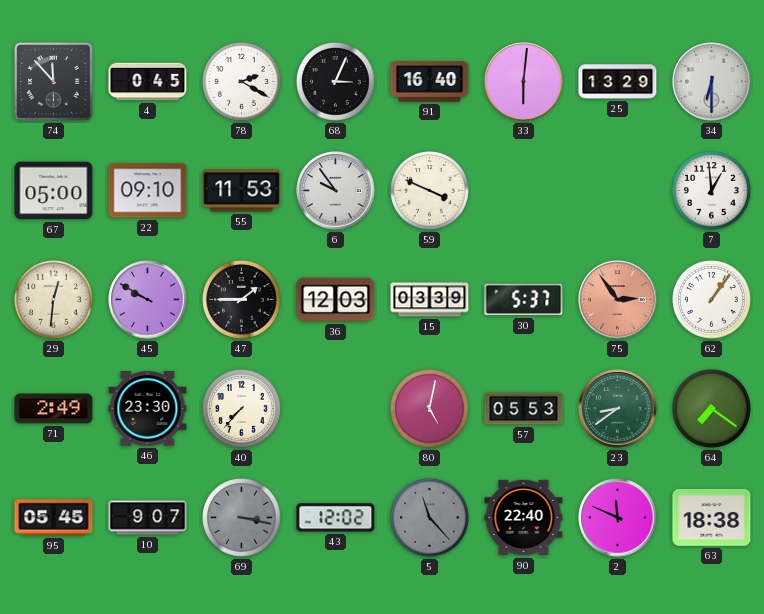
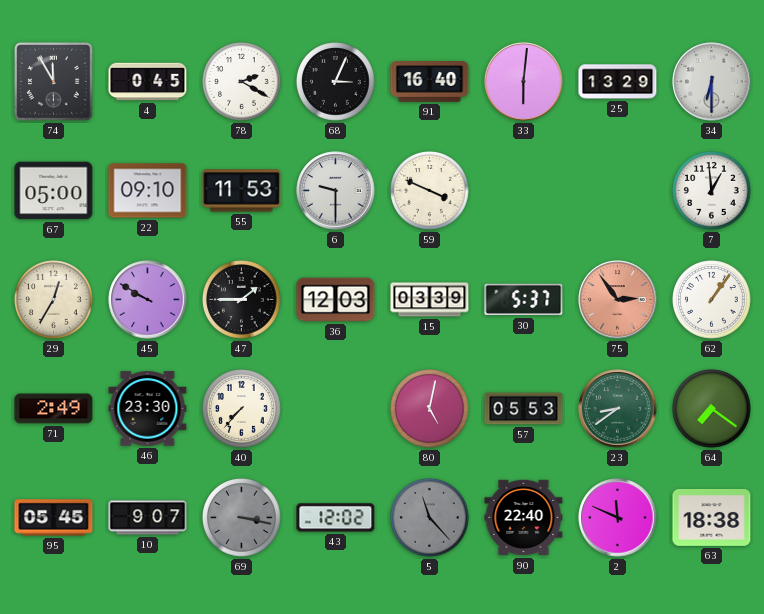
74: 11:53 -> 11:55 (54, 82)
6: 9:54 -> 9:30 (336, 191)
29: 12:31 -> 12:35 (54, 300)
